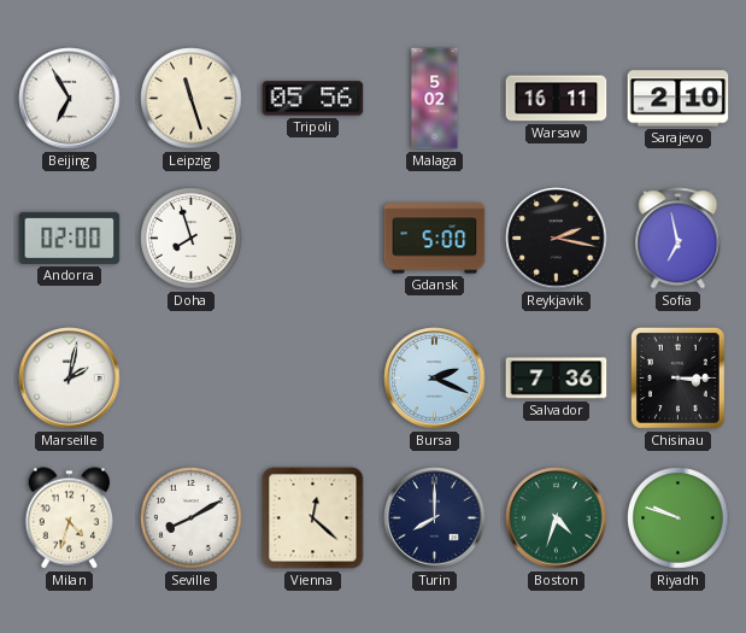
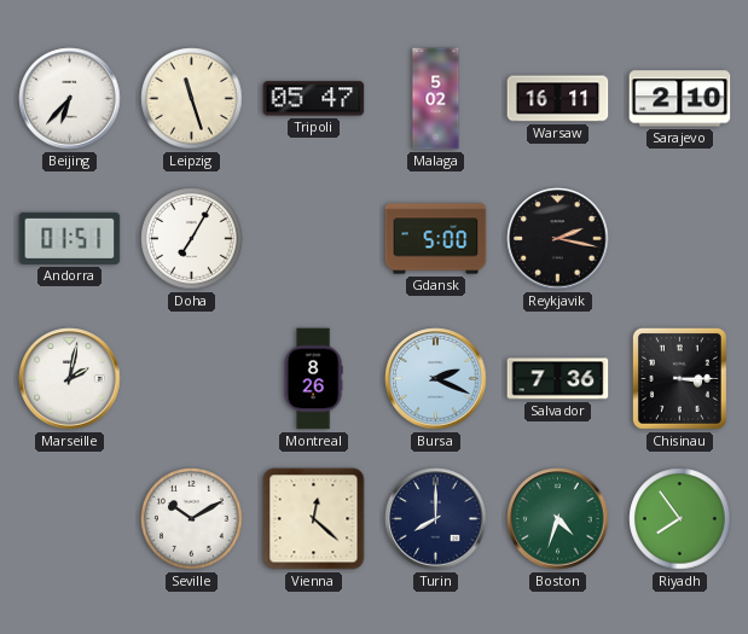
Beijing: 6:55 -> 6:37 (70, 99)
Tripoli: 05:56 -> 05:47 (314, 99)
Andorra: 02:00 -> 01:51 (70, 238)
Doha: 7:57 -> 7:05 (192, 239)
Sofia: 6:58 -> none (679, 239)
Montreal: none -> 8:26 (313, 379)
Milan: 4:33 -> none (69, 518)
Seville: 8:10 -> 10:10 (192, 519)
Riyadh: 9:48 -> 7:54 (680, 519)
